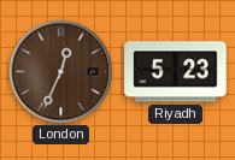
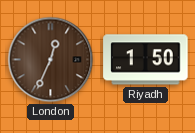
Riyadh: 5:23 -> 1:50 (146, 60)
